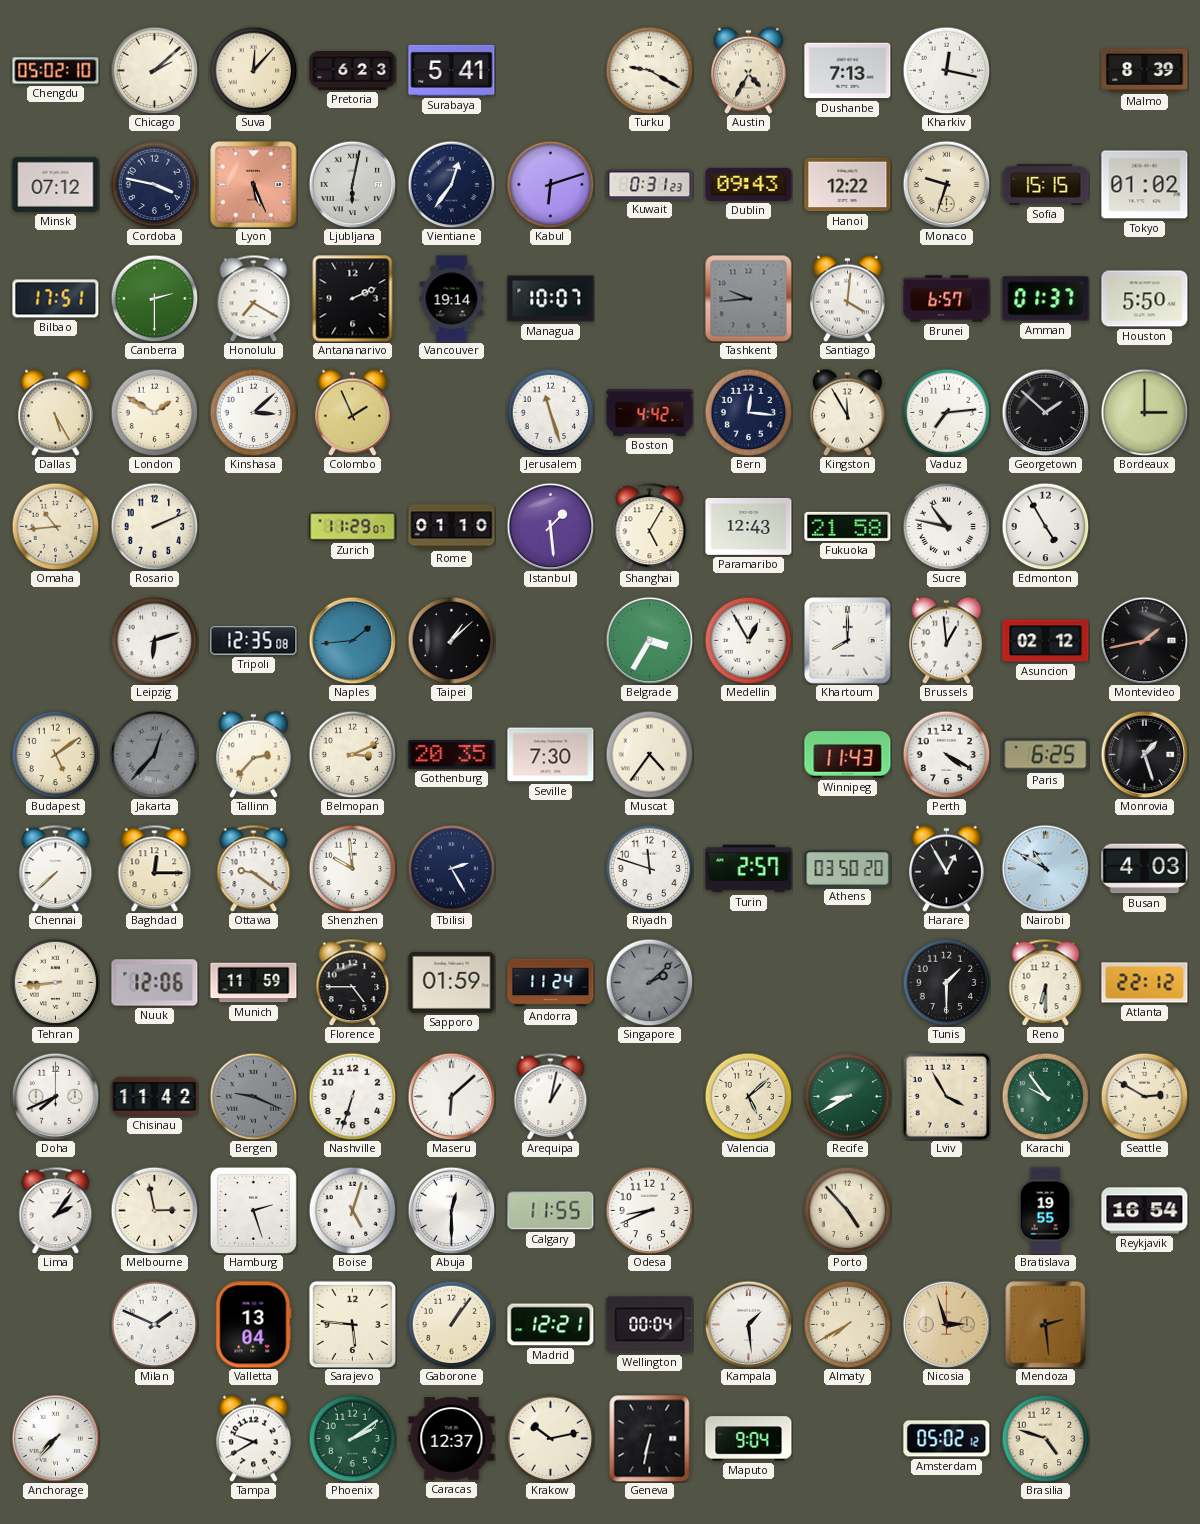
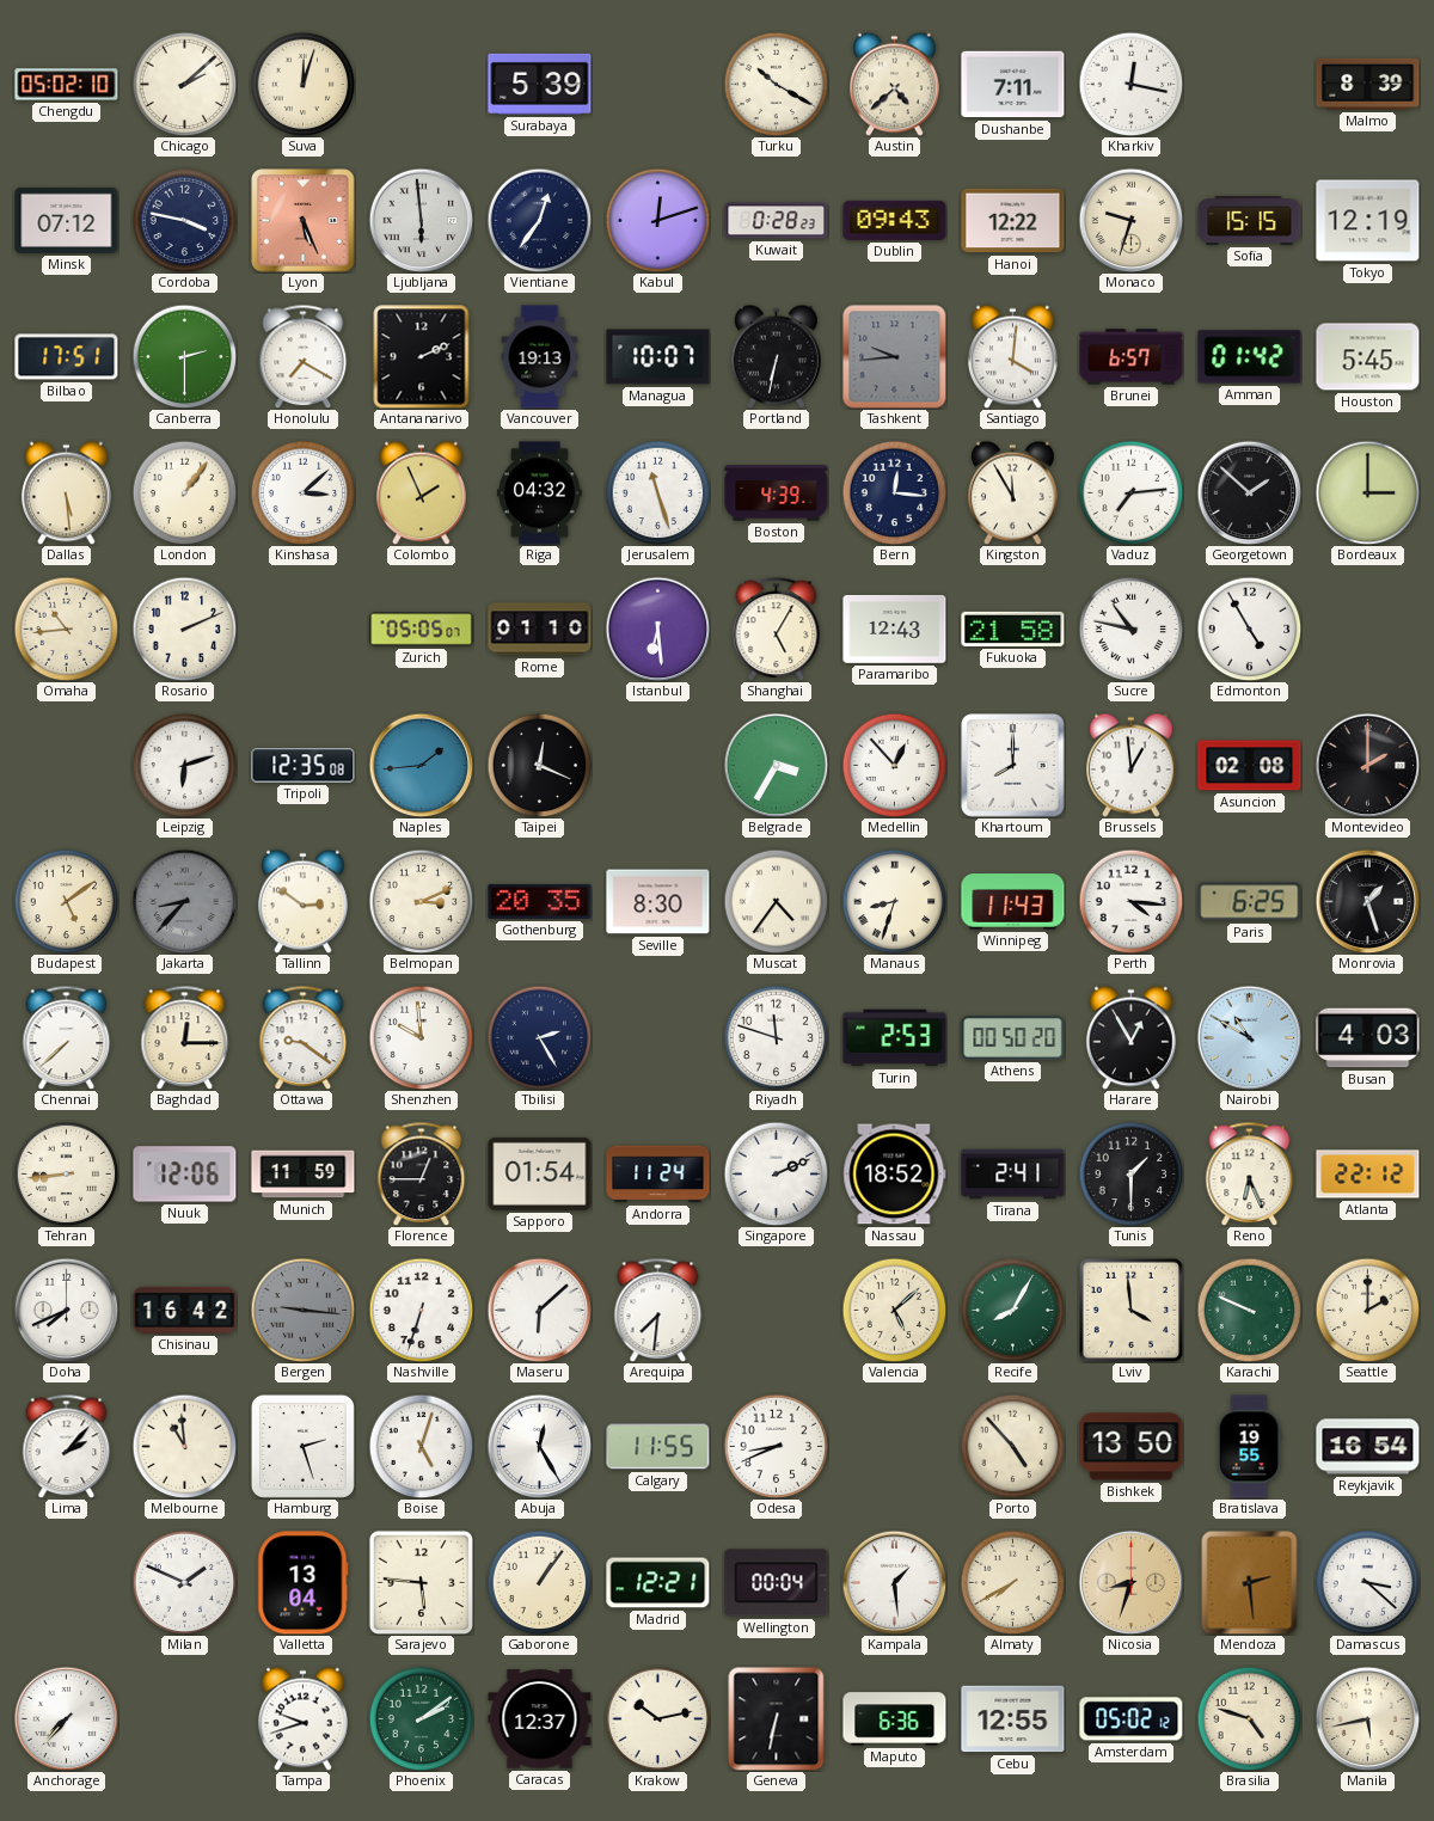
Suva: 12:07 -> 12:03 (302, 84)
Pretoria: 6:23 -> none (353, 71)
Surabaya: 5:41 -> 5:39 (540, 84)
Turku: 9:20 -> 10:20 (776, 84)
Austin: 4:35 -> 4:38 (895, 84)
Dushanbe: 7:13 -> 7:11 (1013, 85)
Ljubljana: 6:02 -> 5:59 (421, 220)
Kabul: 6:12 -> 12:12 (657, 220)
Kuwait: 0:31 -> 0:28 (777, 221)
Tokyo: 01:02 -> 12:19 (1368, 221)
Vancouver: 19:14 -> 19:13 (540, 357)
Portland: none -> 6:32 (777, 356)
Amman: 01:37 -> 01:42 (1250, 357)
Houston: 5:50 -> 5:45 (1368, 357)
Dallas: 5:25 -> 5:29 (67, 492)
London: 1:50 -> 1:06 (184, 492)
Riga: none -> 04:32 (539, 493)
Boston: 4:42 -> 4:39 (777, 493)
Zurich: 11:29 -> 05:05 (422, 630)
Istanbul: 1:29 -> 6:29 (657, 629)
Taipei: 1:08 -> 12:19 (539, 765)
Medellin: 12:55 -> 12:53 (894, 765)
Asuncion: 02:12 -> 02:08 (1250, 766)
Montevideo: 1:43 -> 2:00 (1367, 765)
Jakarta: 12:37 -> 8:37 (184, 901)
Tallinn: 2:37 -> 2:51 (304, 901)
Seville: 7:30 -> 8:30 (658, 902)
Manaus: none -> 8:33 (894, 901)
Perth: 4:20 -> 4:16 (1130, 901)
Turin: 2:57 -> 2:53 (895, 1038)
Athens: 03:50 -> 00:50 (1013, 1038)
Florence: 4:45 -> 12:45 (422, 1173)
Sapporo: 01:59 -> 01:54 (540, 1173)
Singapore: 2:08 -> 2:11 (776, 1173)
Singapore dial: grey -> white (776, 1173)
Nassau: none -> 18:52 (895, 1175)
Tirana: none -> 2:41 (1013, 1175)
Reno: 6:30 -> 6:26 (1250, 1173)
Chisinau: 11:42 -> 16:42 (185, 1310)
Bergen: 9:19 -> 9:16 (302, 1310)
Arequipa: 1:02 -> 7:31 (658, 1310)
Recife: 8:40 -> 8:05 (1012, 1310)
Lviv: 3:55 -> 3:59 (1130, 1310)
Karachi: 9:54 -> 9:49 (1249, 1310)
Seattle: 2:50 -> 2:00 (1367, 1310)
Lima: 2:06 -> 2:07 (67, 1446)
Melbourne: 2:58 -> 10:59 (184, 1446)
Abuja: 12:30 -> 12:25 (539, 1446)
Bishkek: none -> 13:50 (1132, 1447)
Nicosia: 2:57 -> 8:33 (1130, 1582)
Damascus: none -> 3:22 (1367, 1582)
Tampa: 9:40 -> 9:42 (304, 1718)
Maputo: 9:04 -> 6:36 (895, 1719)
Cebu: none -> 12:55 (1013, 1719)
Manila: none -> 5:43 (1367, 1718)
